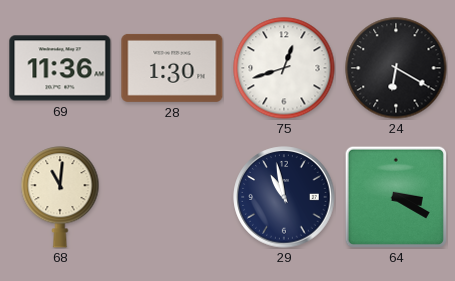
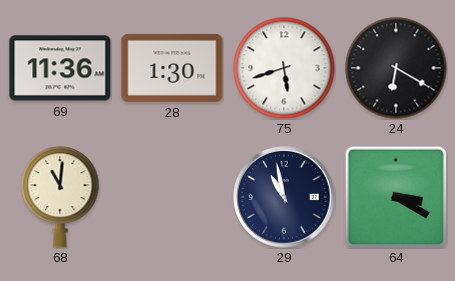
75: 12:42 -> 5:42 (284, 68)
